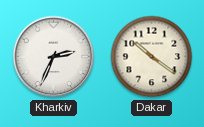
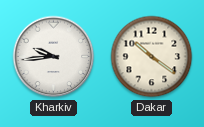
Kharkiv: 2:34 -> 9:44 (54, 57)
